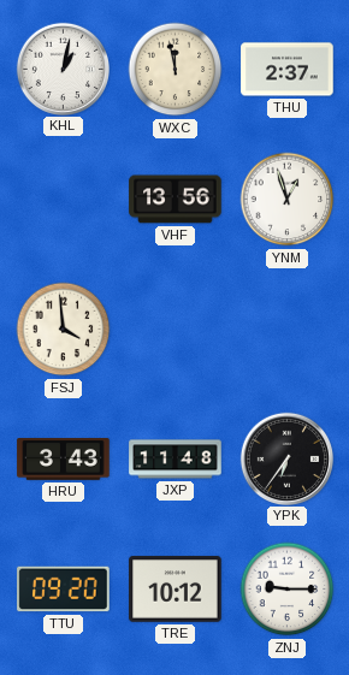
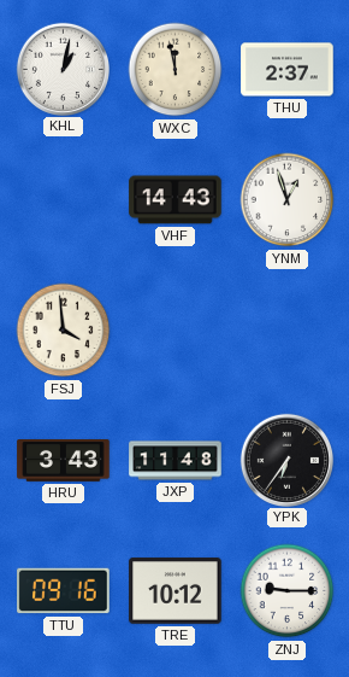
VHF: 13:56 -> 14:43 (176, 200)
TTU: 09:20 -> 09:16 (64, 591)
